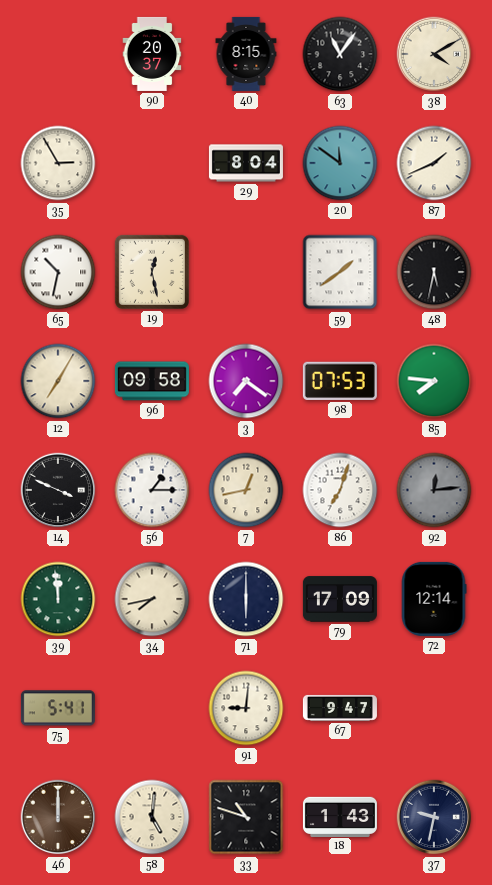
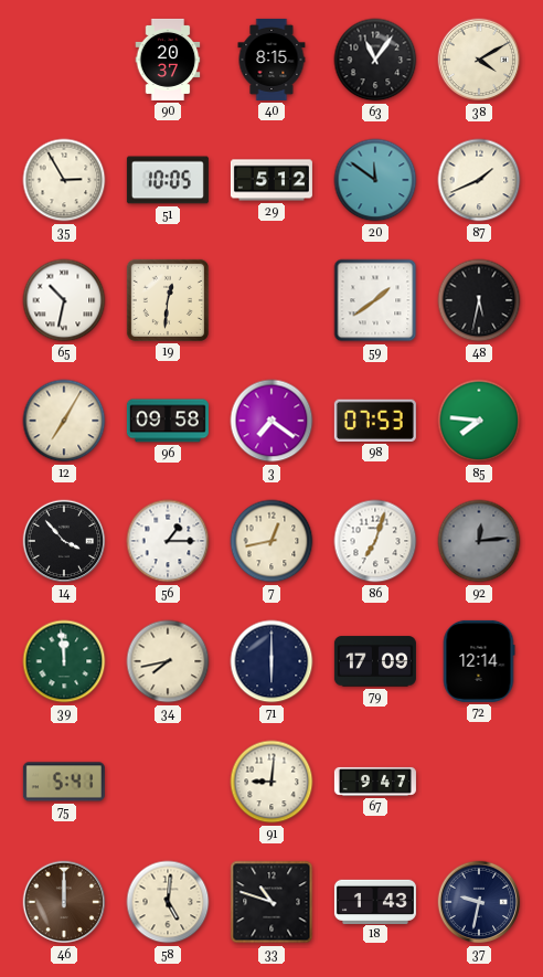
51: none -> 10:05 (168, 180)
29: 8:04 -> 5:12 (271, 180)
19: 12:28 -> 12:31 (168, 300)
14: 3:49 -> 3:53 (64, 541)
